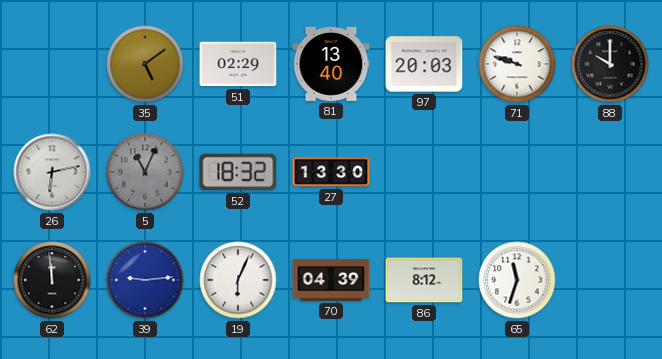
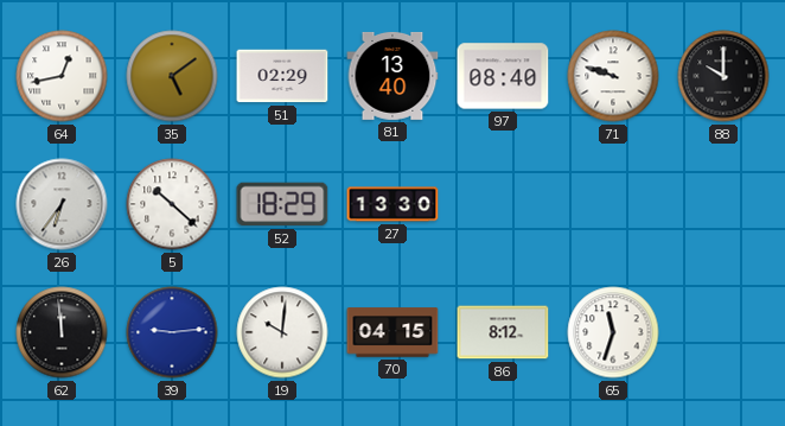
64: none -> 12:43 (62, 76)
97: 20:03 -> 08:40 (503, 76)
26: 6:13 -> 6:36 (62, 204)
5: 11:04 -> 10:22 (172, 204)
5 dial: grey -> white (172, 204)
52: 18:32 -> 18:29 (282, 204)
19: 6:04 -> 10:01 (282, 332)
70: 04:39 -> 04:15 (392, 332)
